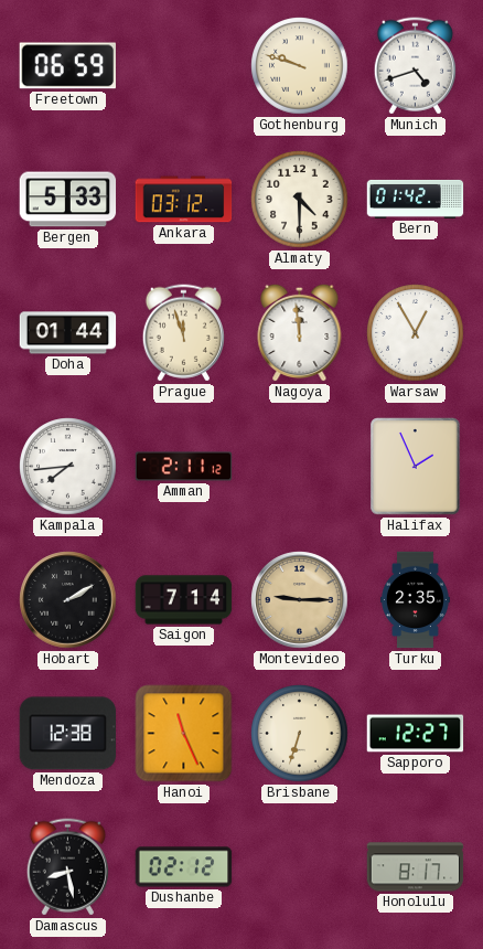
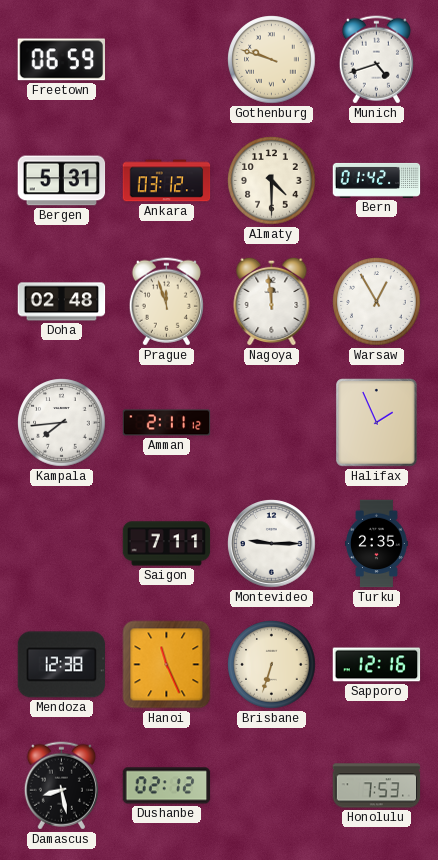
Bergen: 5:33 -> 5:31 (62, 181)
Doha: 01:44 -> 02:48 (62, 302)
Hobart: 2:10 -> none (68, 600)
Saigon: 7:14 -> 7:11 (167, 544)
Montevideo dial: champagne -> white (272, 544)
Sapporo: 12:27 -> 12:16 (377, 665)
Honolulu: 8:17 -> 7:53 (377, 786)
